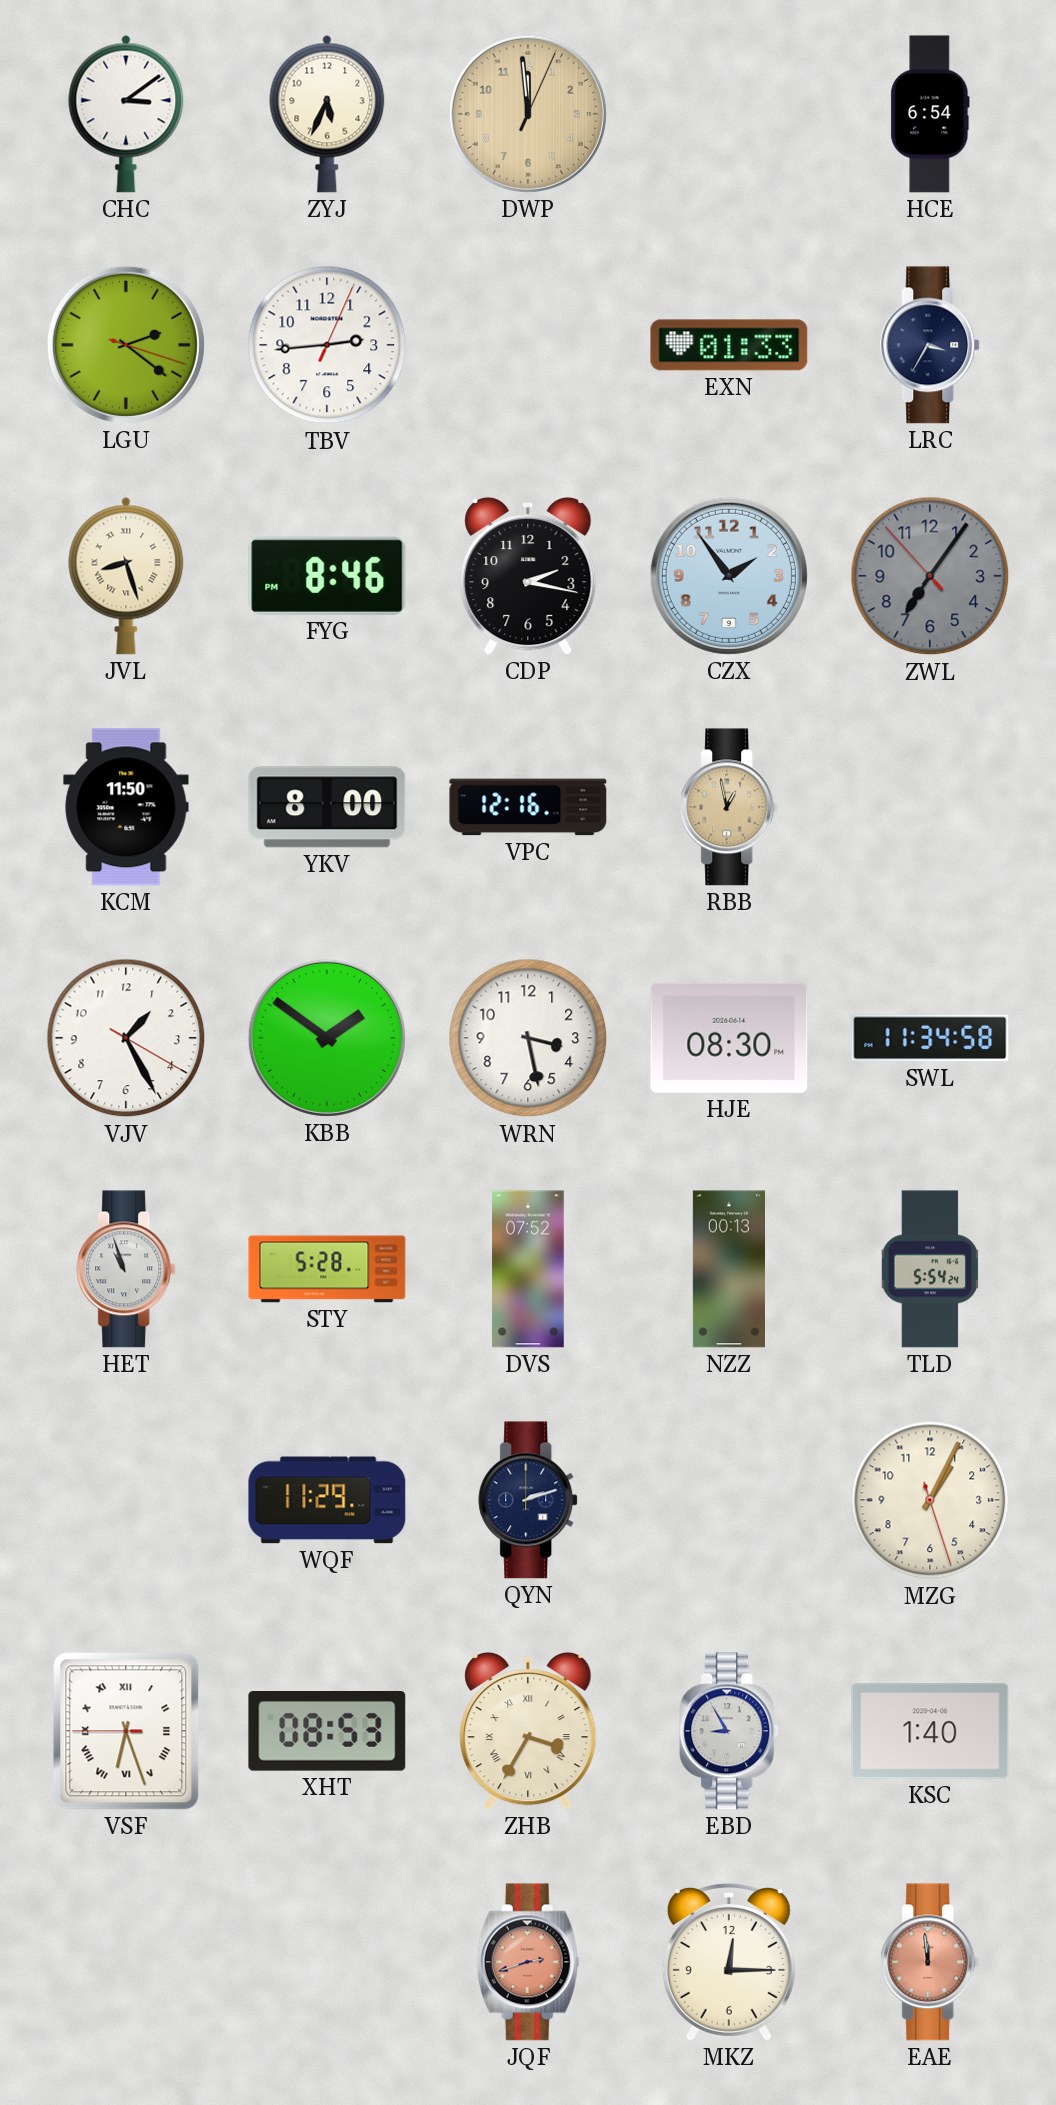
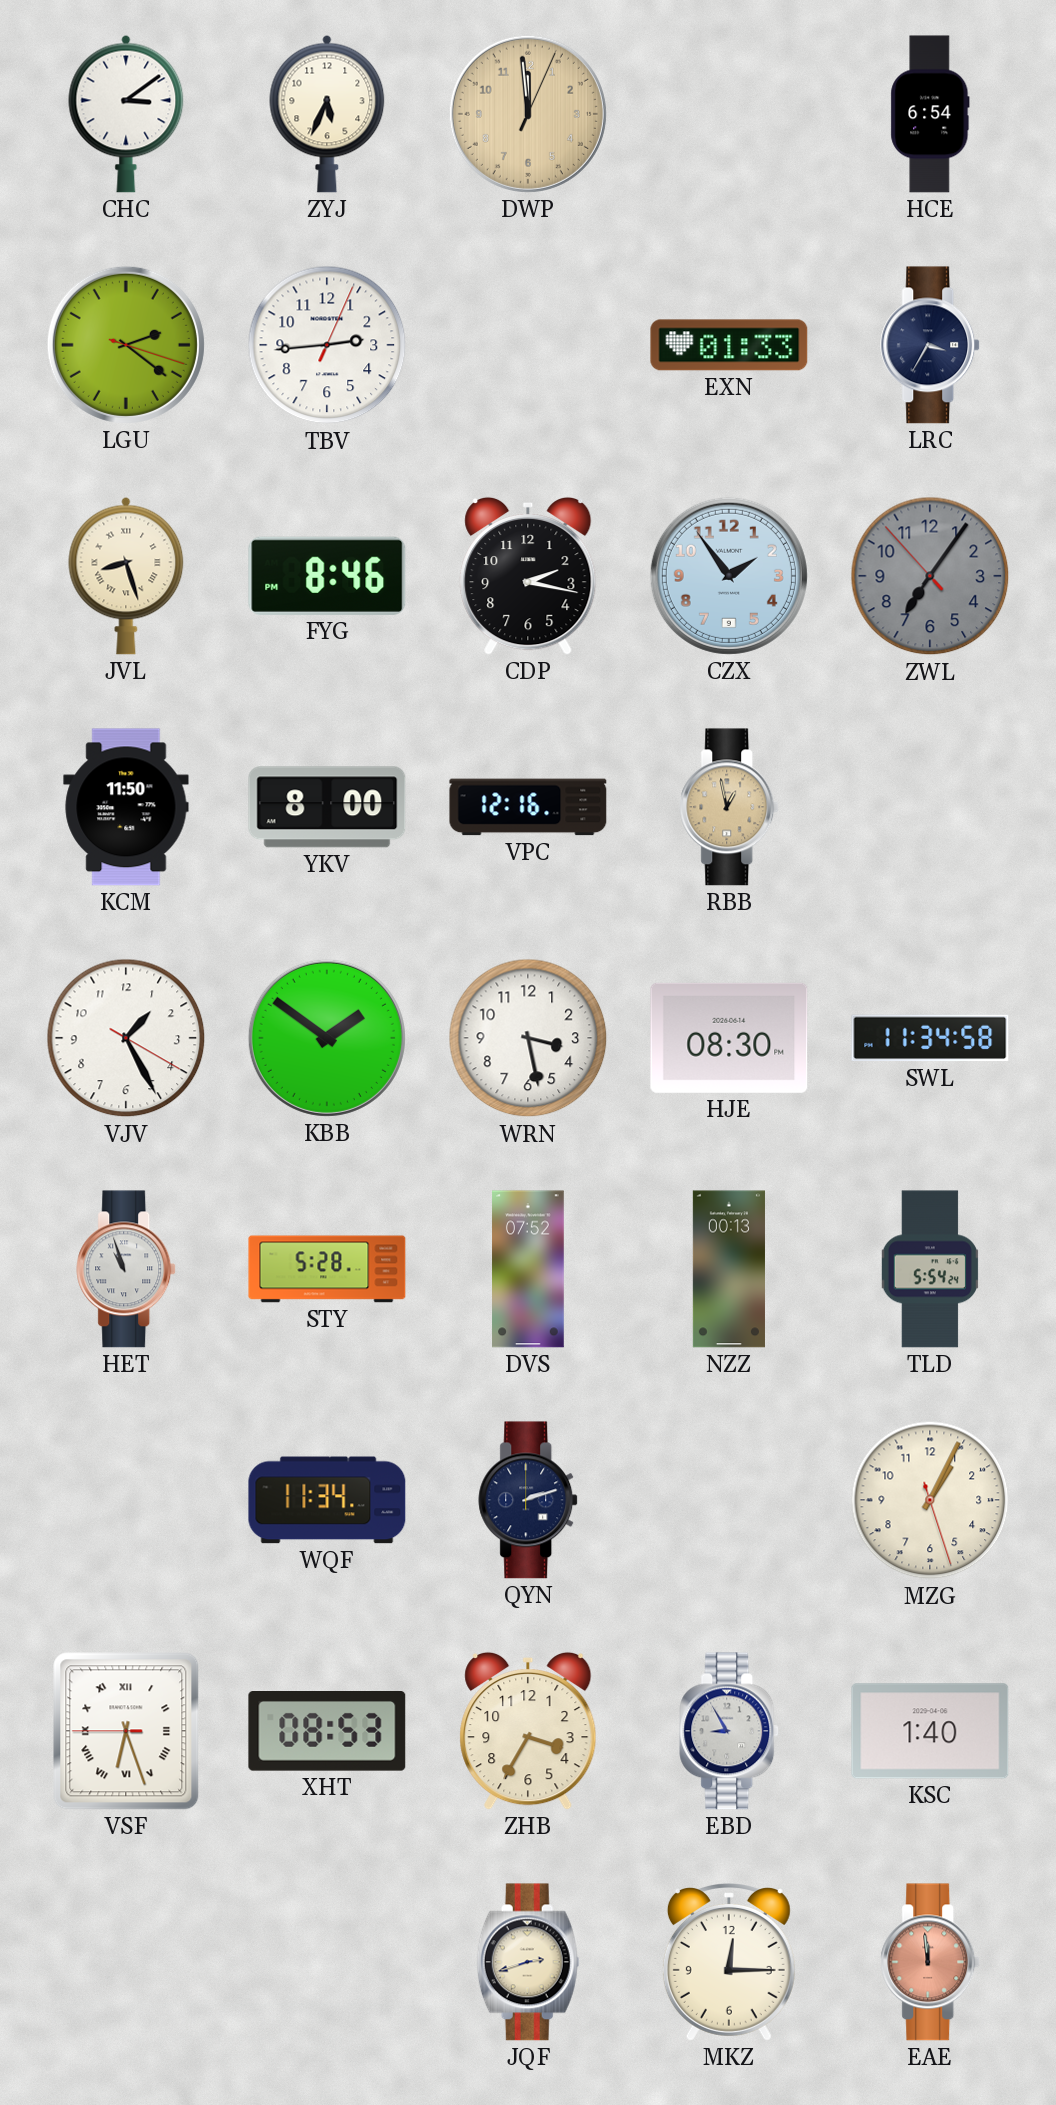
WQF: 11:29 -> 11:34 (327, 1500)
ZHB numerals: Roman -> Arabic (528, 1731)
JQF dial: salmon -> cream (528, 1962)
